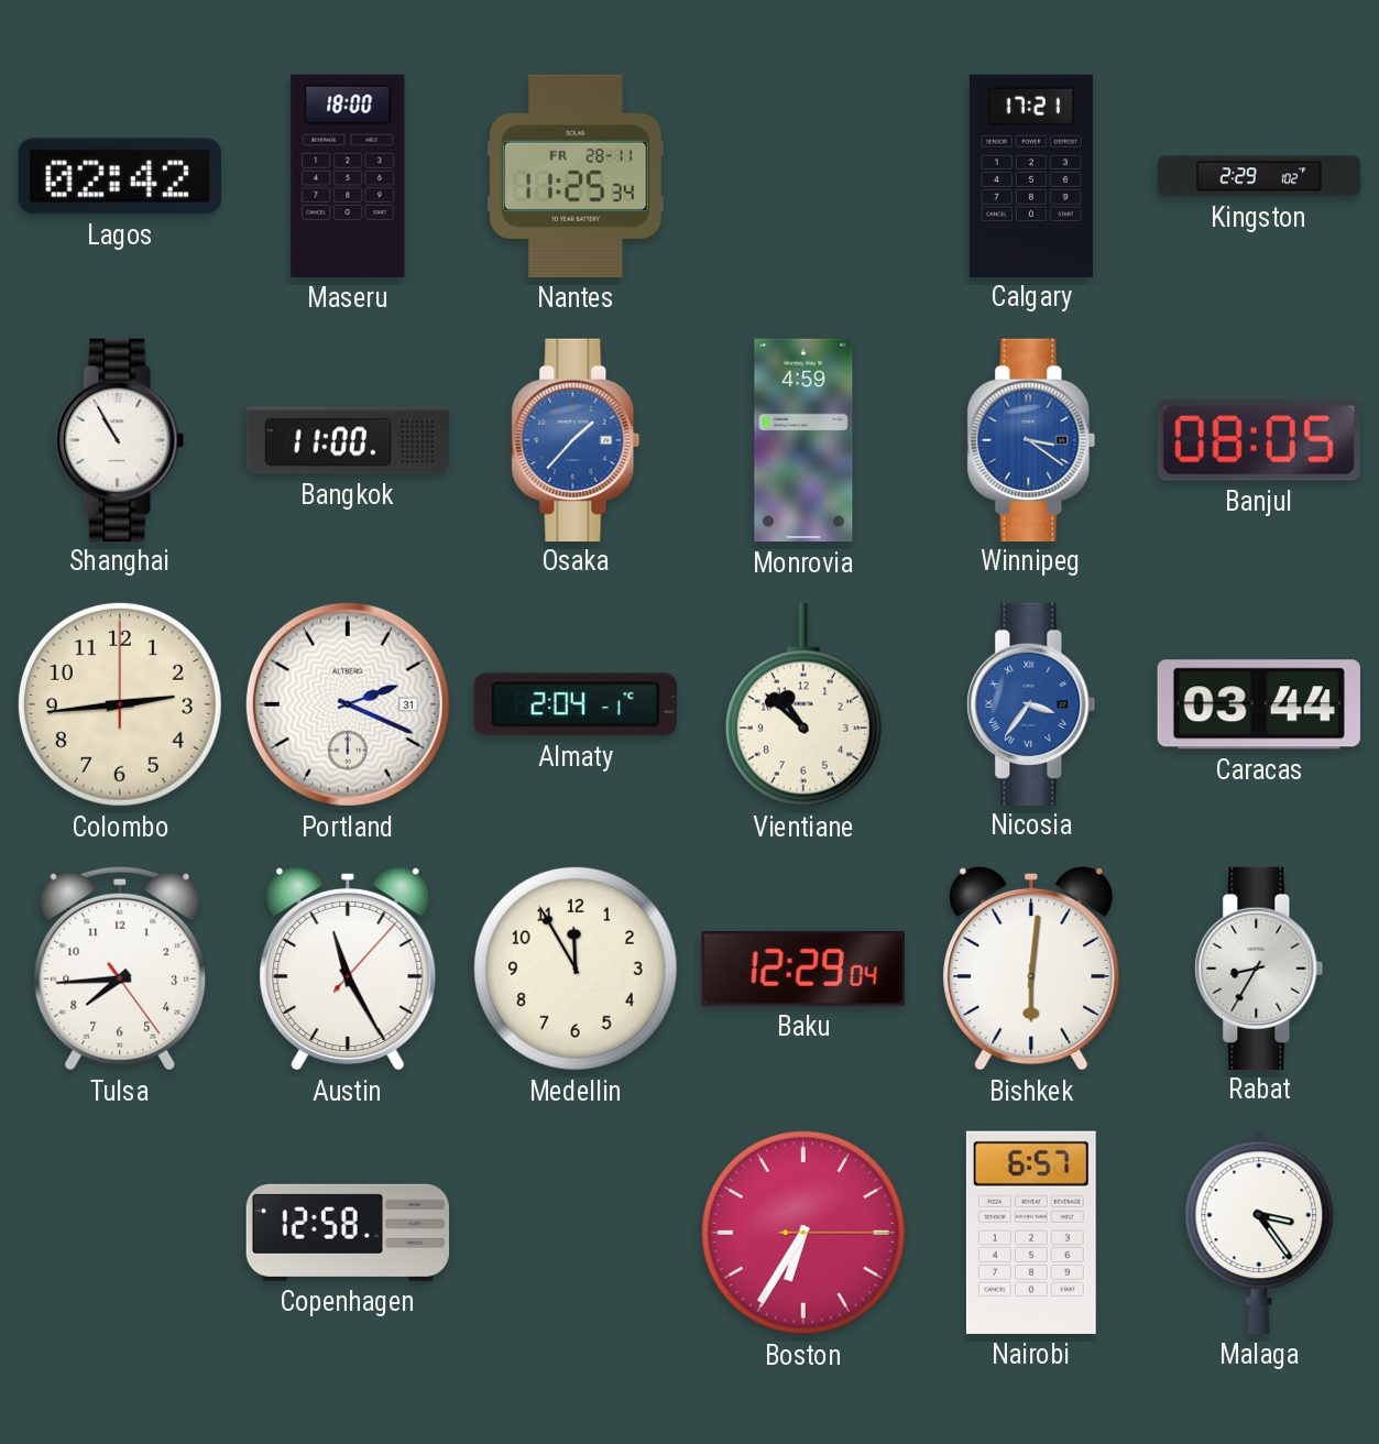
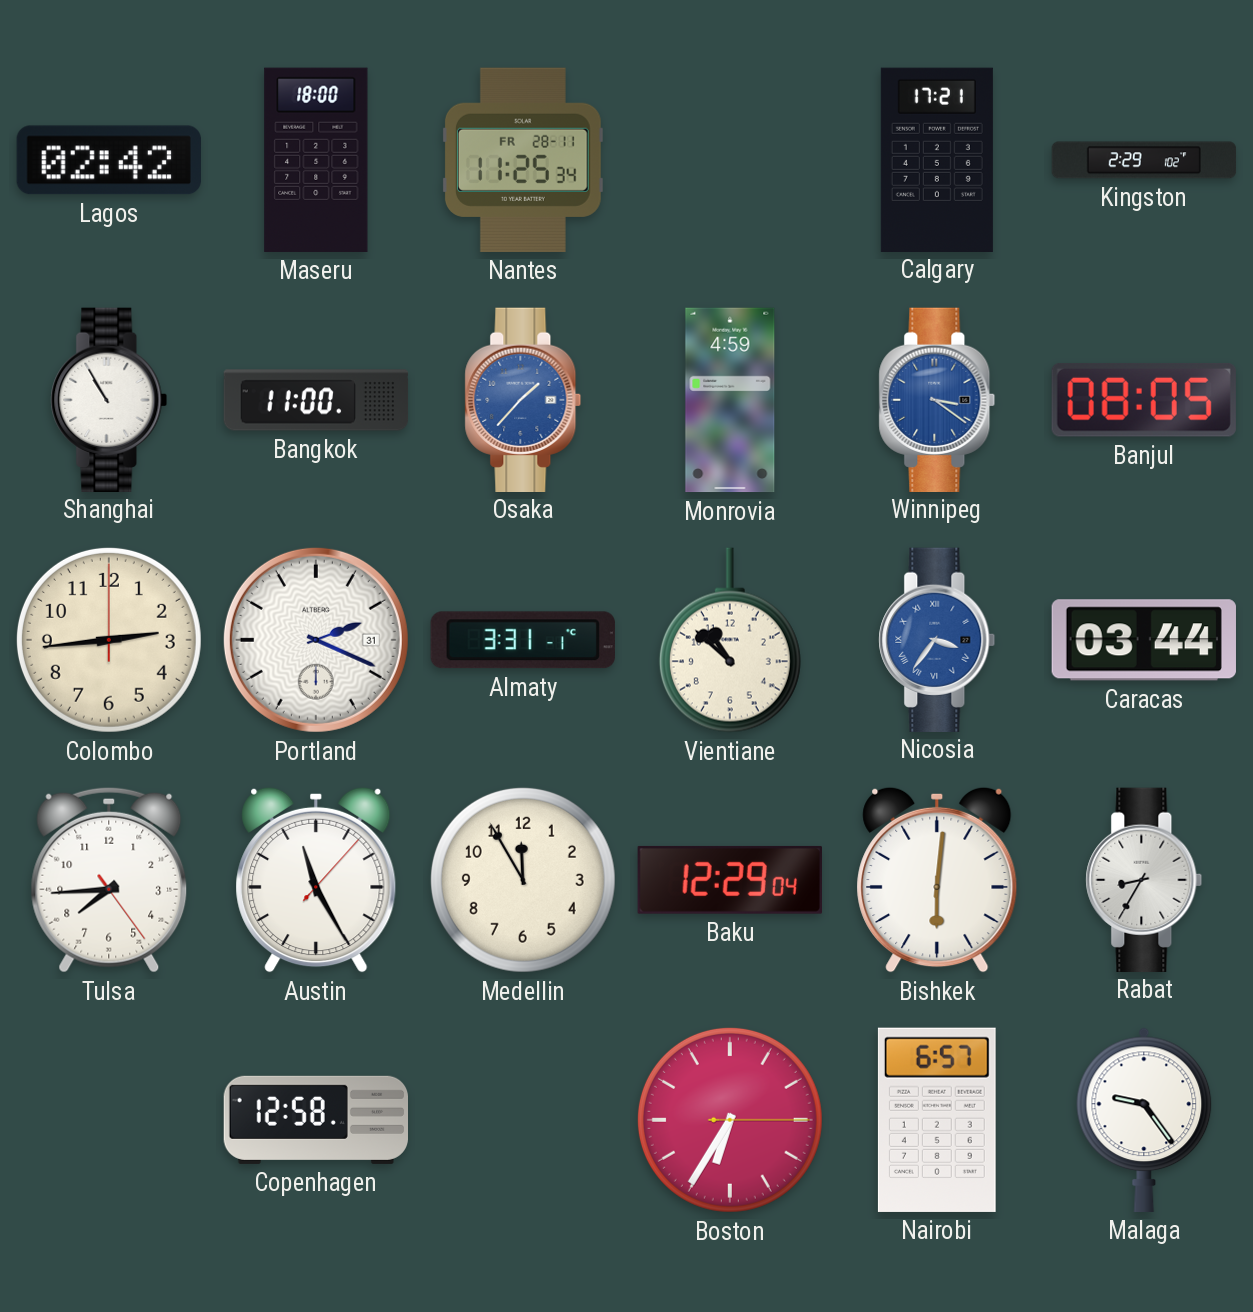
Almaty: 2:04 -> 3:31 (523, 640)
Malaga: 3:24 -> 9:24 (1144, 1120)
